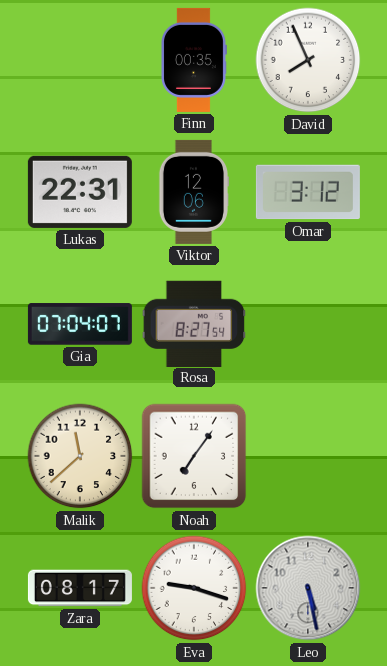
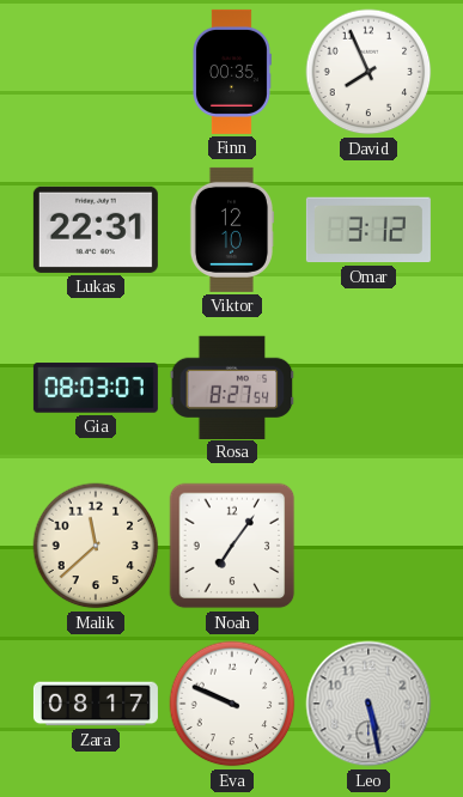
Viktor: 12:06 -> 12:10 (231, 230)
Gia: 07:04 -> 08:03 (96, 388)
Eva: 9:18 -> 9:49 (232, 704)
